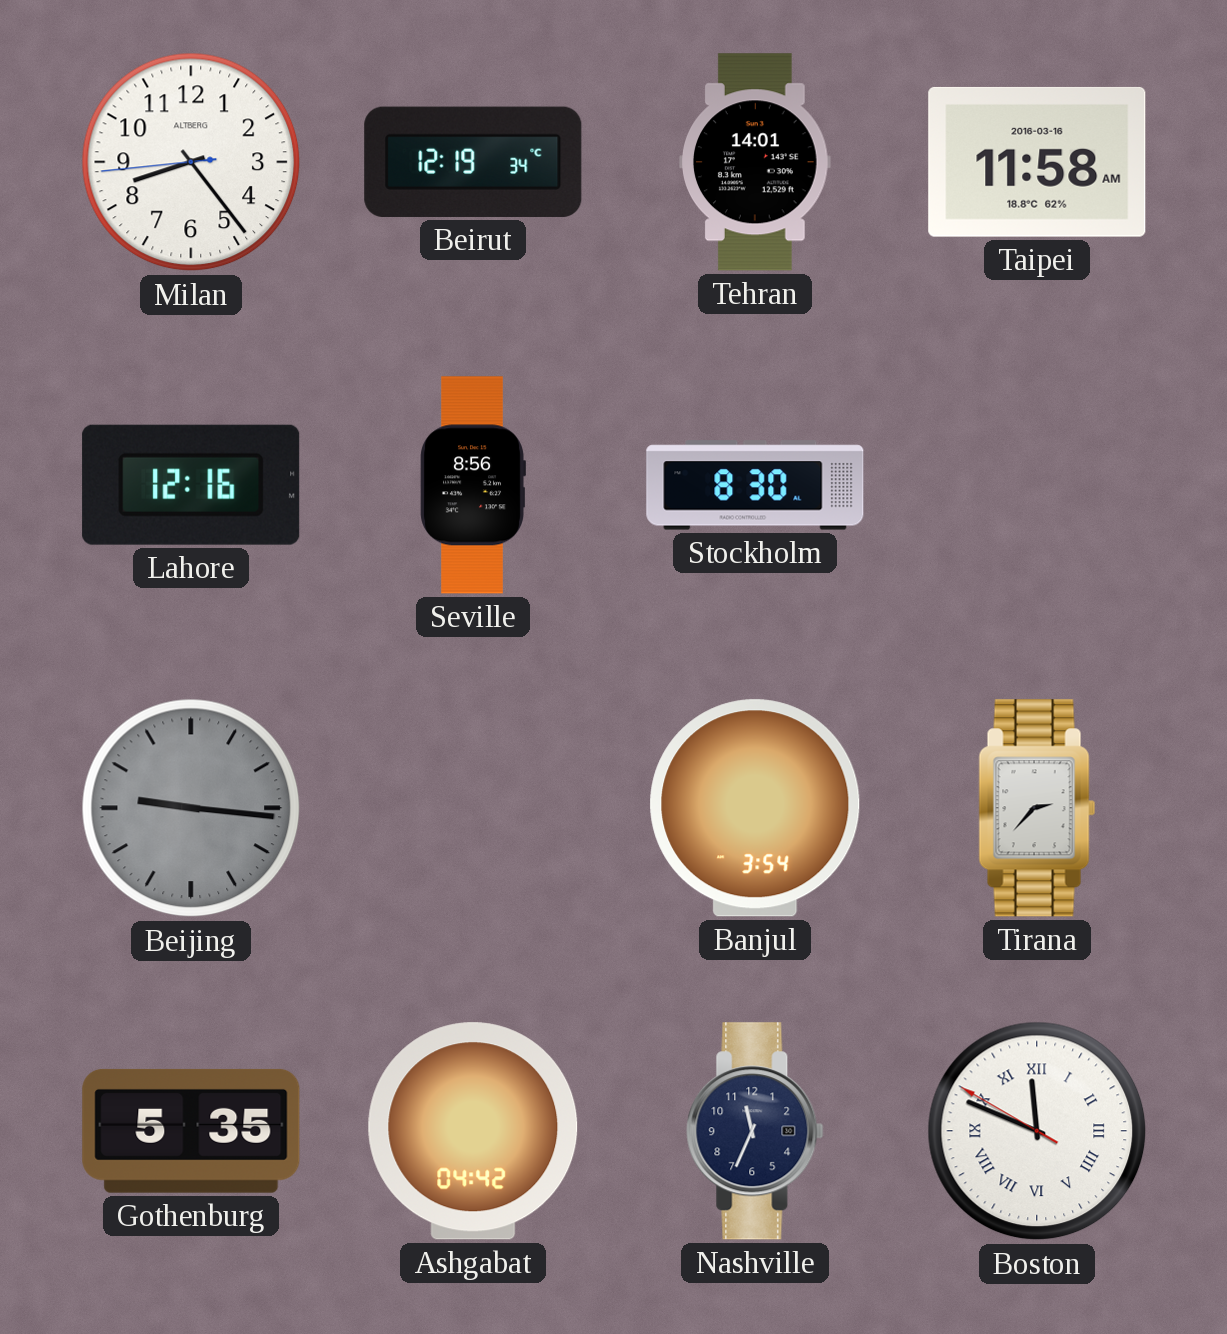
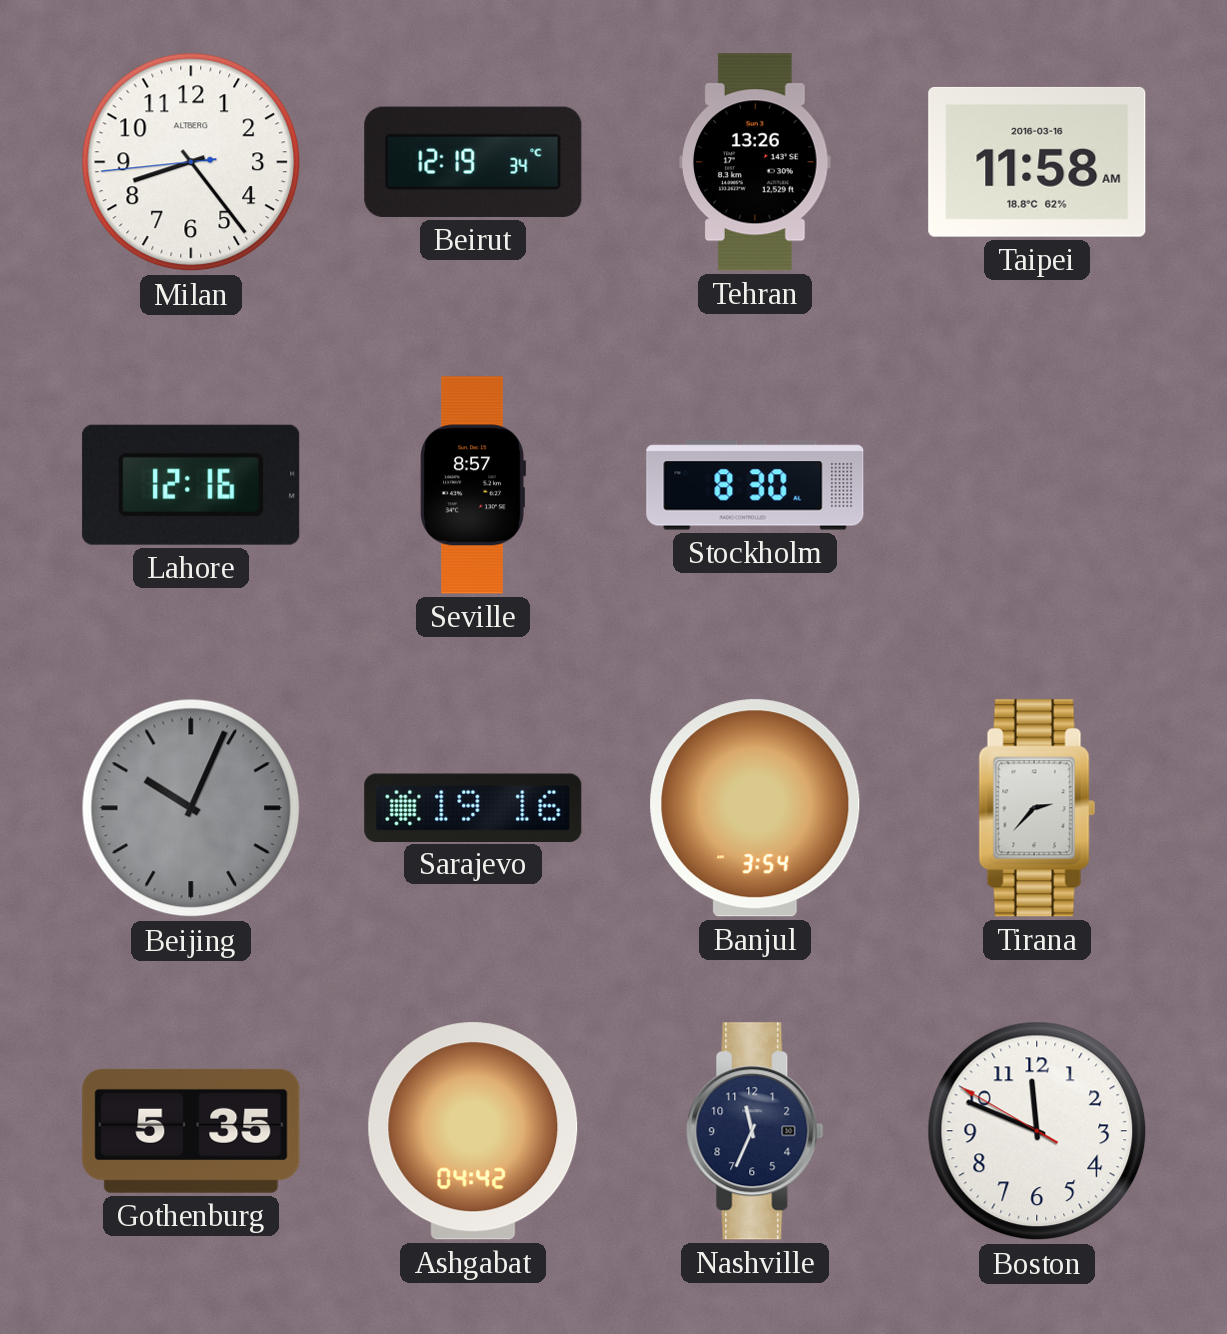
Tehran: 14:01 -> 13:26 (756, 162)
Seville: 8:56 -> 8:57 (473, 485)
Beijing: 9:16 -> 10:04 (191, 808)
Sarajevo: none -> 19:16 (473, 807)
Boston numerals: Roman -> Arabic (1037, 1131)
